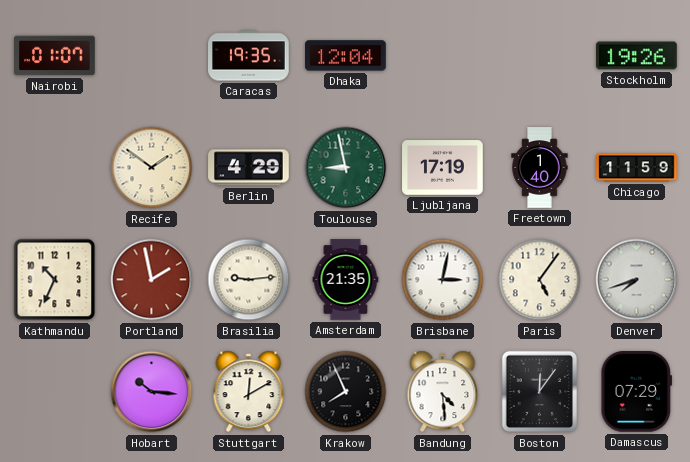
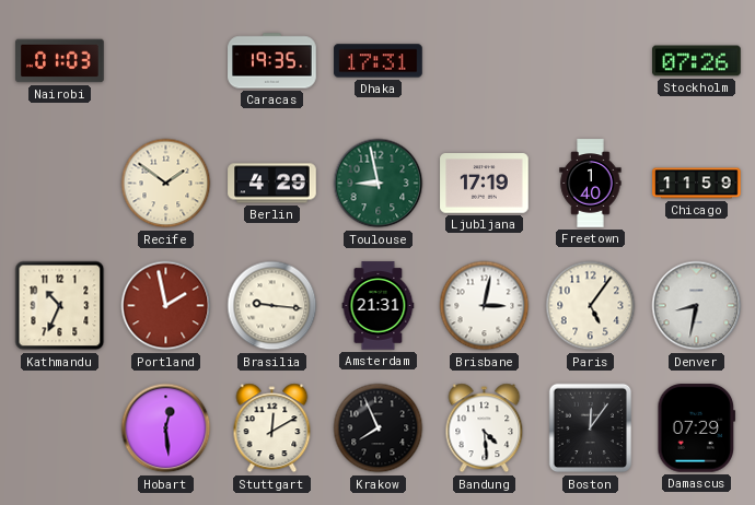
Nairobi: 01:07 -> 01:03 (60, 61)
Dhaka: 12:04 -> 17:31 (379, 61)
Stockholm: 19:26 -> 07:26 (697, 61)
Brasilia: 9:14 -> 9:16 (272, 306)
Amsterdam: 21:35 -> 21:31 (379, 306)
Denver: 7:42 -> 8:32 (697, 306)
Hobart: 10:16 -> 12:29 (166, 428)
